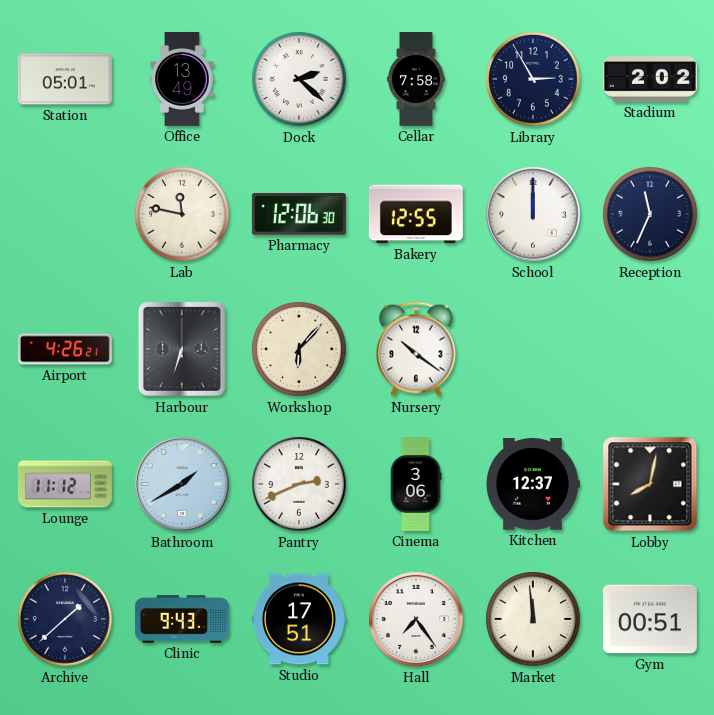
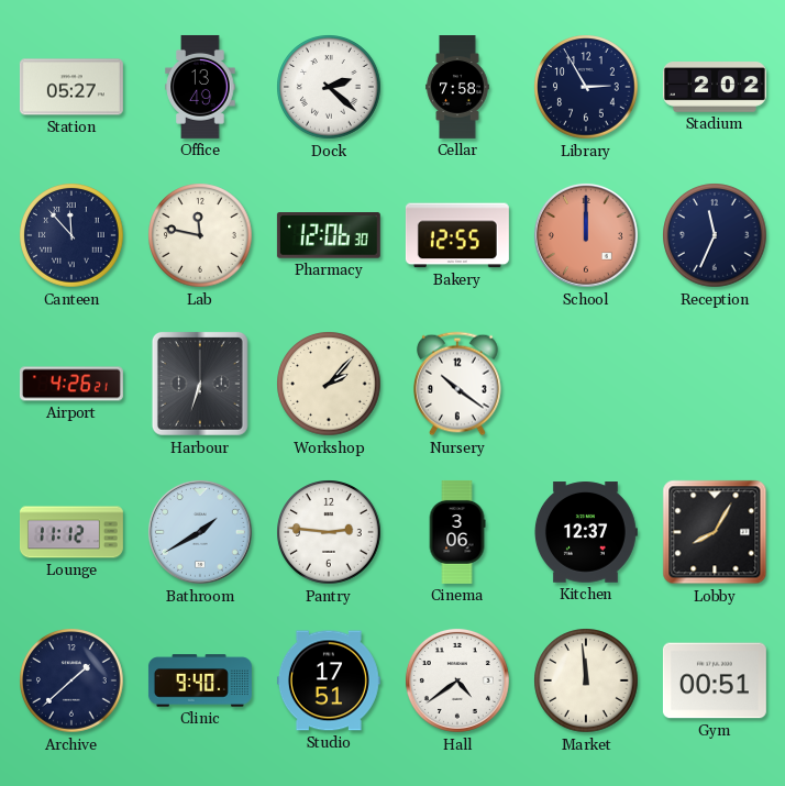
Station: 05:01 -> 05:27 (71, 87)
Canteen: none -> 11:53 (71, 235)
School dial: white -> salmon (586, 235)
Workshop: 6:07 -> 2:07 (329, 384)
Pantry: 2:41 -> 2:46 (329, 532)
Lobby: 8:02 -> 8:05 (715, 532)
Clinic: 9:43 -> 9:40 (200, 680)
Hall: 7:24 -> 4:39 (457, 680)
